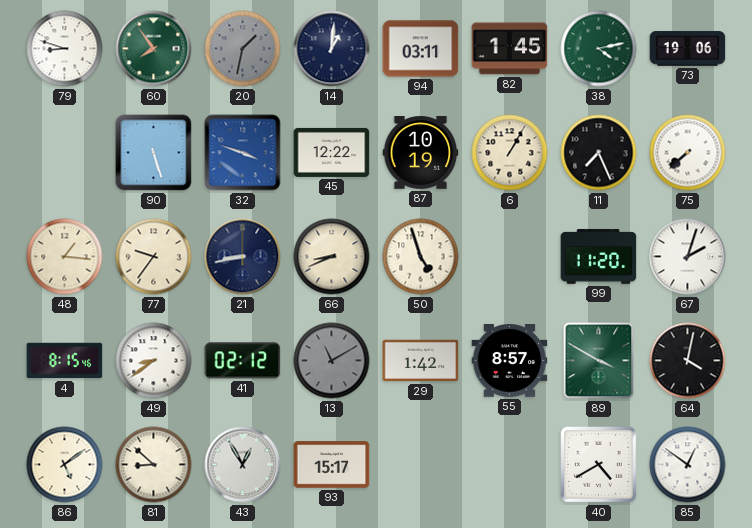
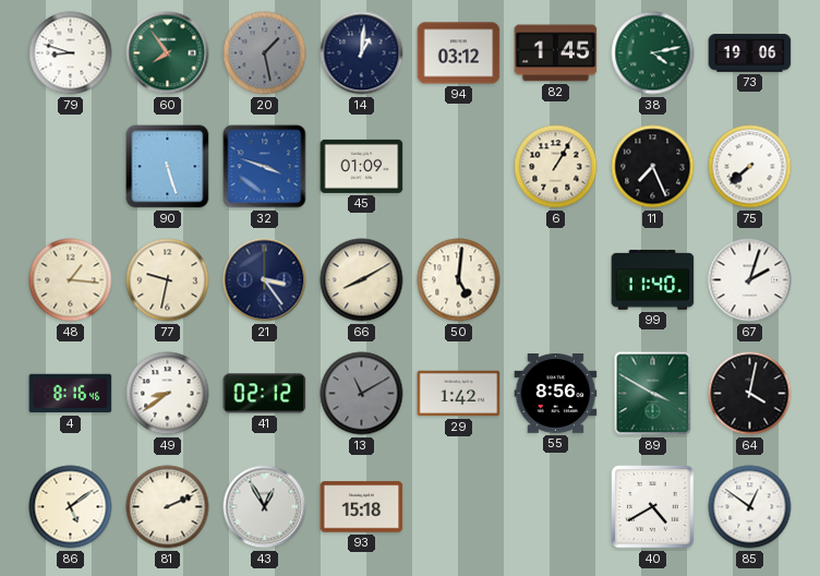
20: 1:32 -> 1:28 (265, 53)
94: 03:11 -> 03:12 (459, 53)
45: 12:22 -> 01:09 (362, 166)
87: 10:19 -> none (421, 153)
77: 9:36 -> 9:32 (168, 280)
21: 8:43 -> 3:24 (265, 280)
66: 8:41 -> 8:10 (362, 280)
50: 4:57 -> 5:01 (459, 280)
99: 11:20 -> 11:40 (653, 279)
4: 8:15 -> 8:16 (71, 394)
55: 8:57 -> 8:56 (556, 394)
81: 8:52 -> 2:11 (168, 507)
93: 15:17 -> 15:18 (362, 507)
